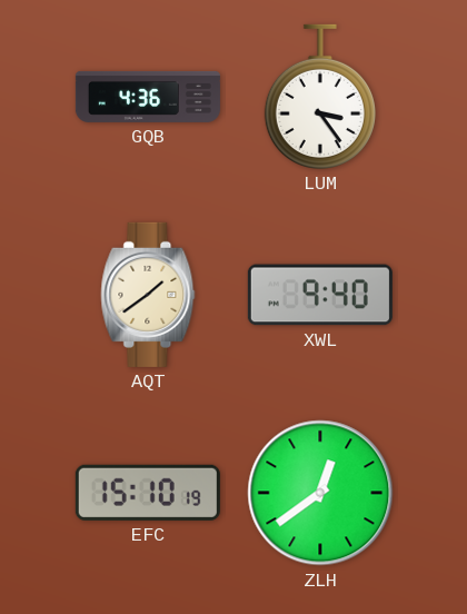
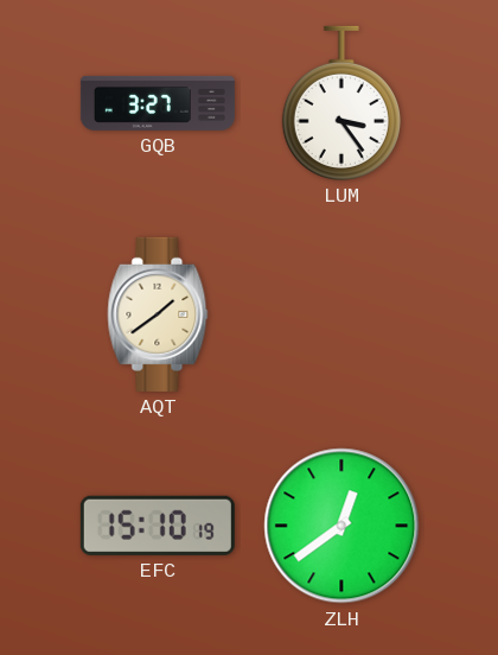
GQB: 4:36 -> 3:27 (158, 103)
XWL: 9:40 -> none (320, 295)
